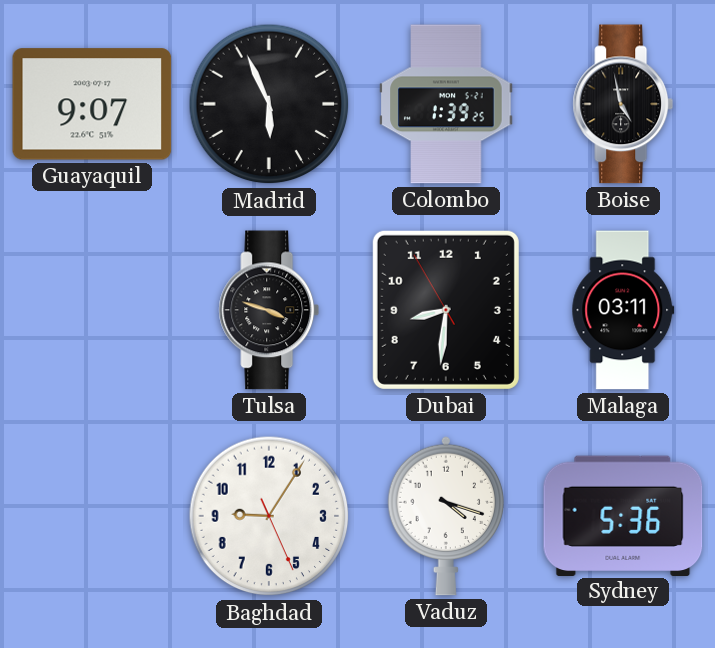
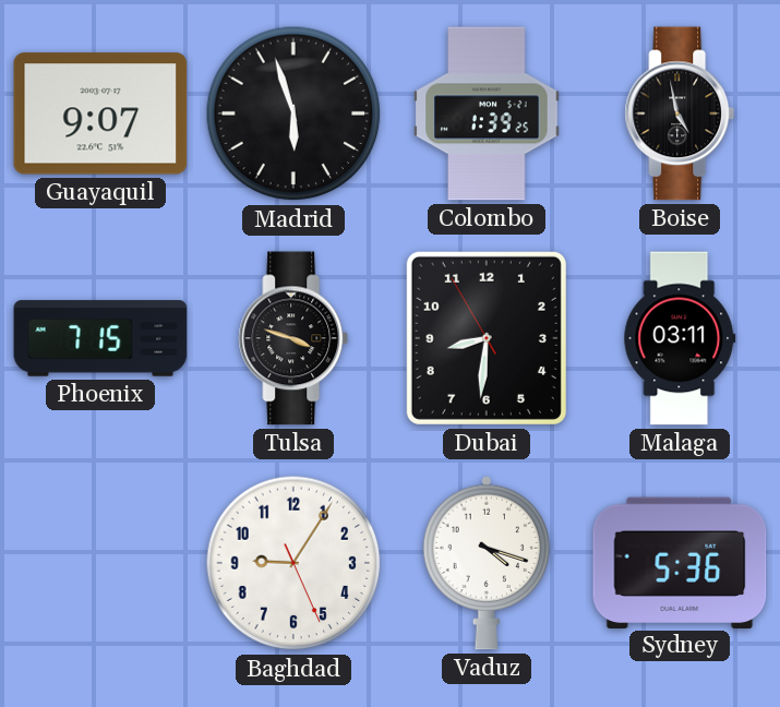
Madrid: 5:56 -> 5:57 (293, 113)
Phoenix: none -> 7:15 (100, 338)
